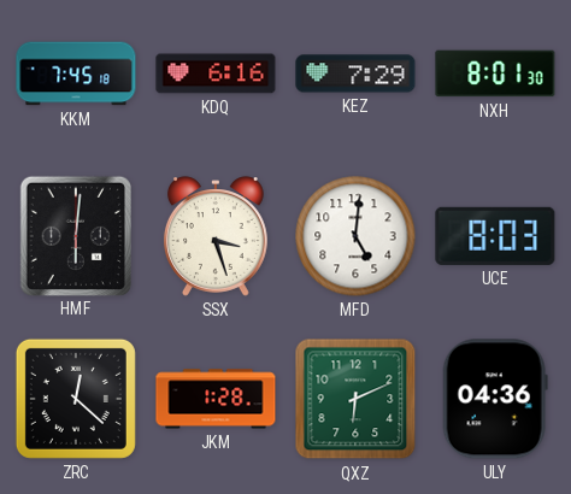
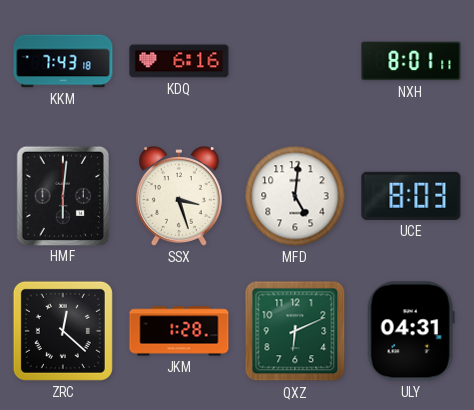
KKM: 7:45 -> 7:43 (63, 61)
KEZ: 7:29 -> none (355, 73)
NXH: 8:01:30 -> 8:01:11 (411, 61)
ULY: 04:36 -> 04:31 (411, 331)
